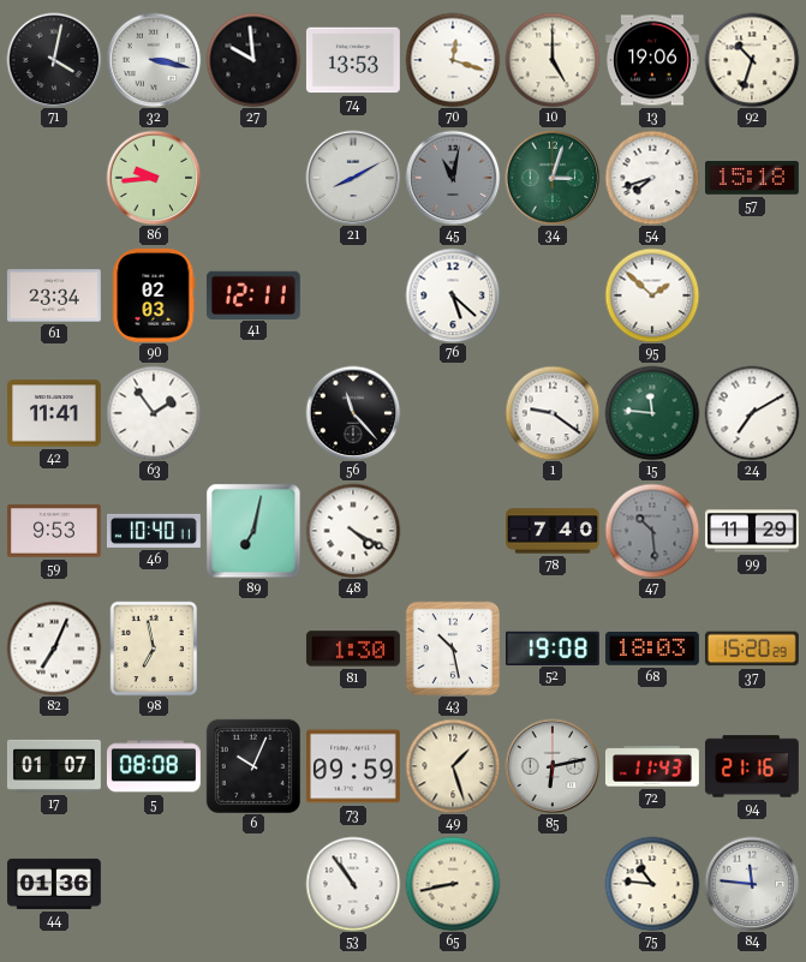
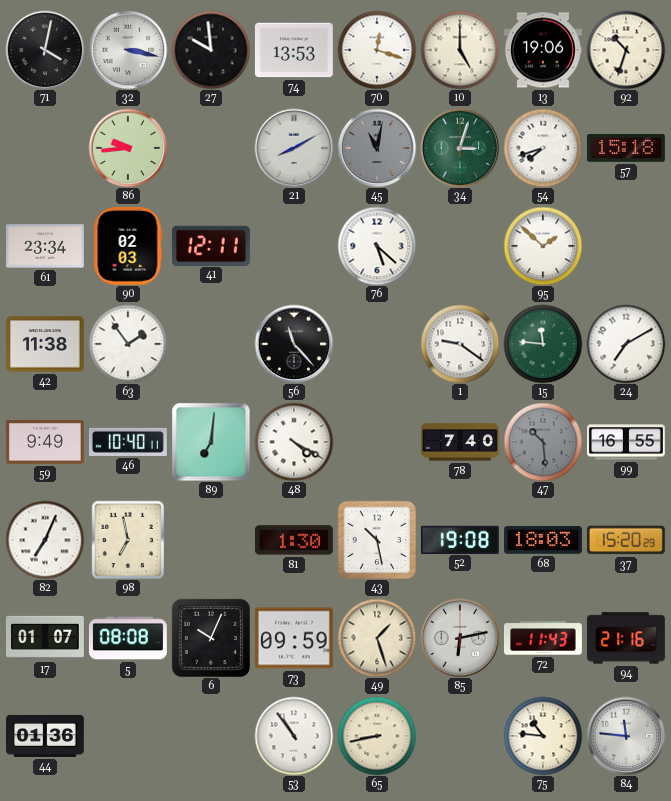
42: 11:41 -> 11:38 (45, 344)
59: 9:53 -> 9:49 (45, 442)
89: 7:02 -> 7:01 (211, 442)
99: 11:29 -> 16:55 (627, 442)
